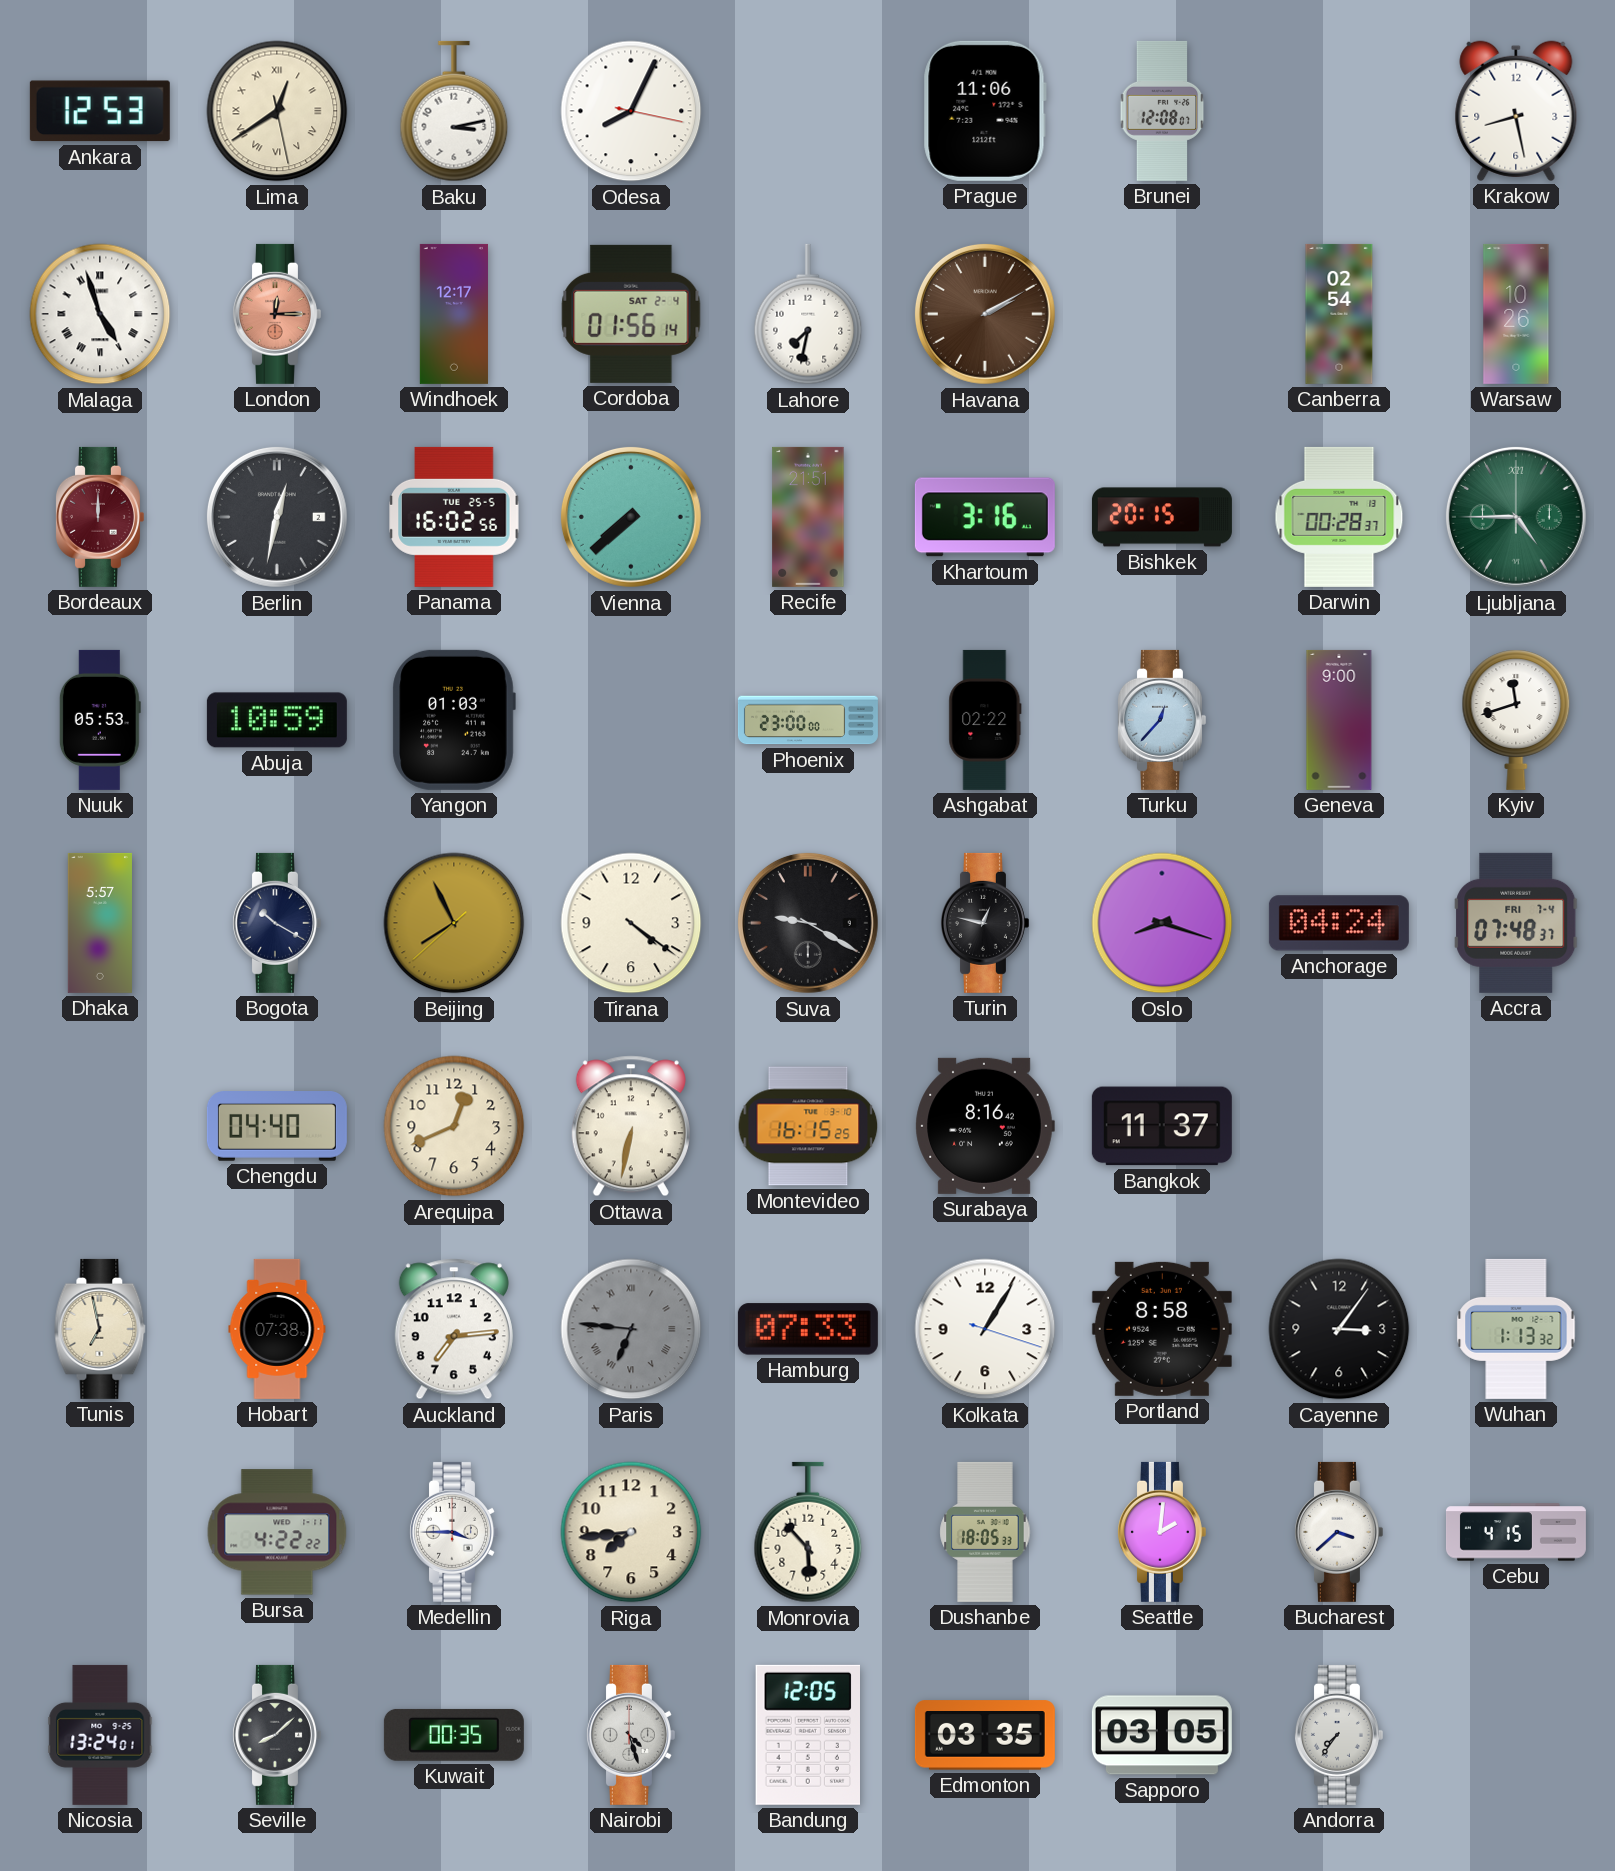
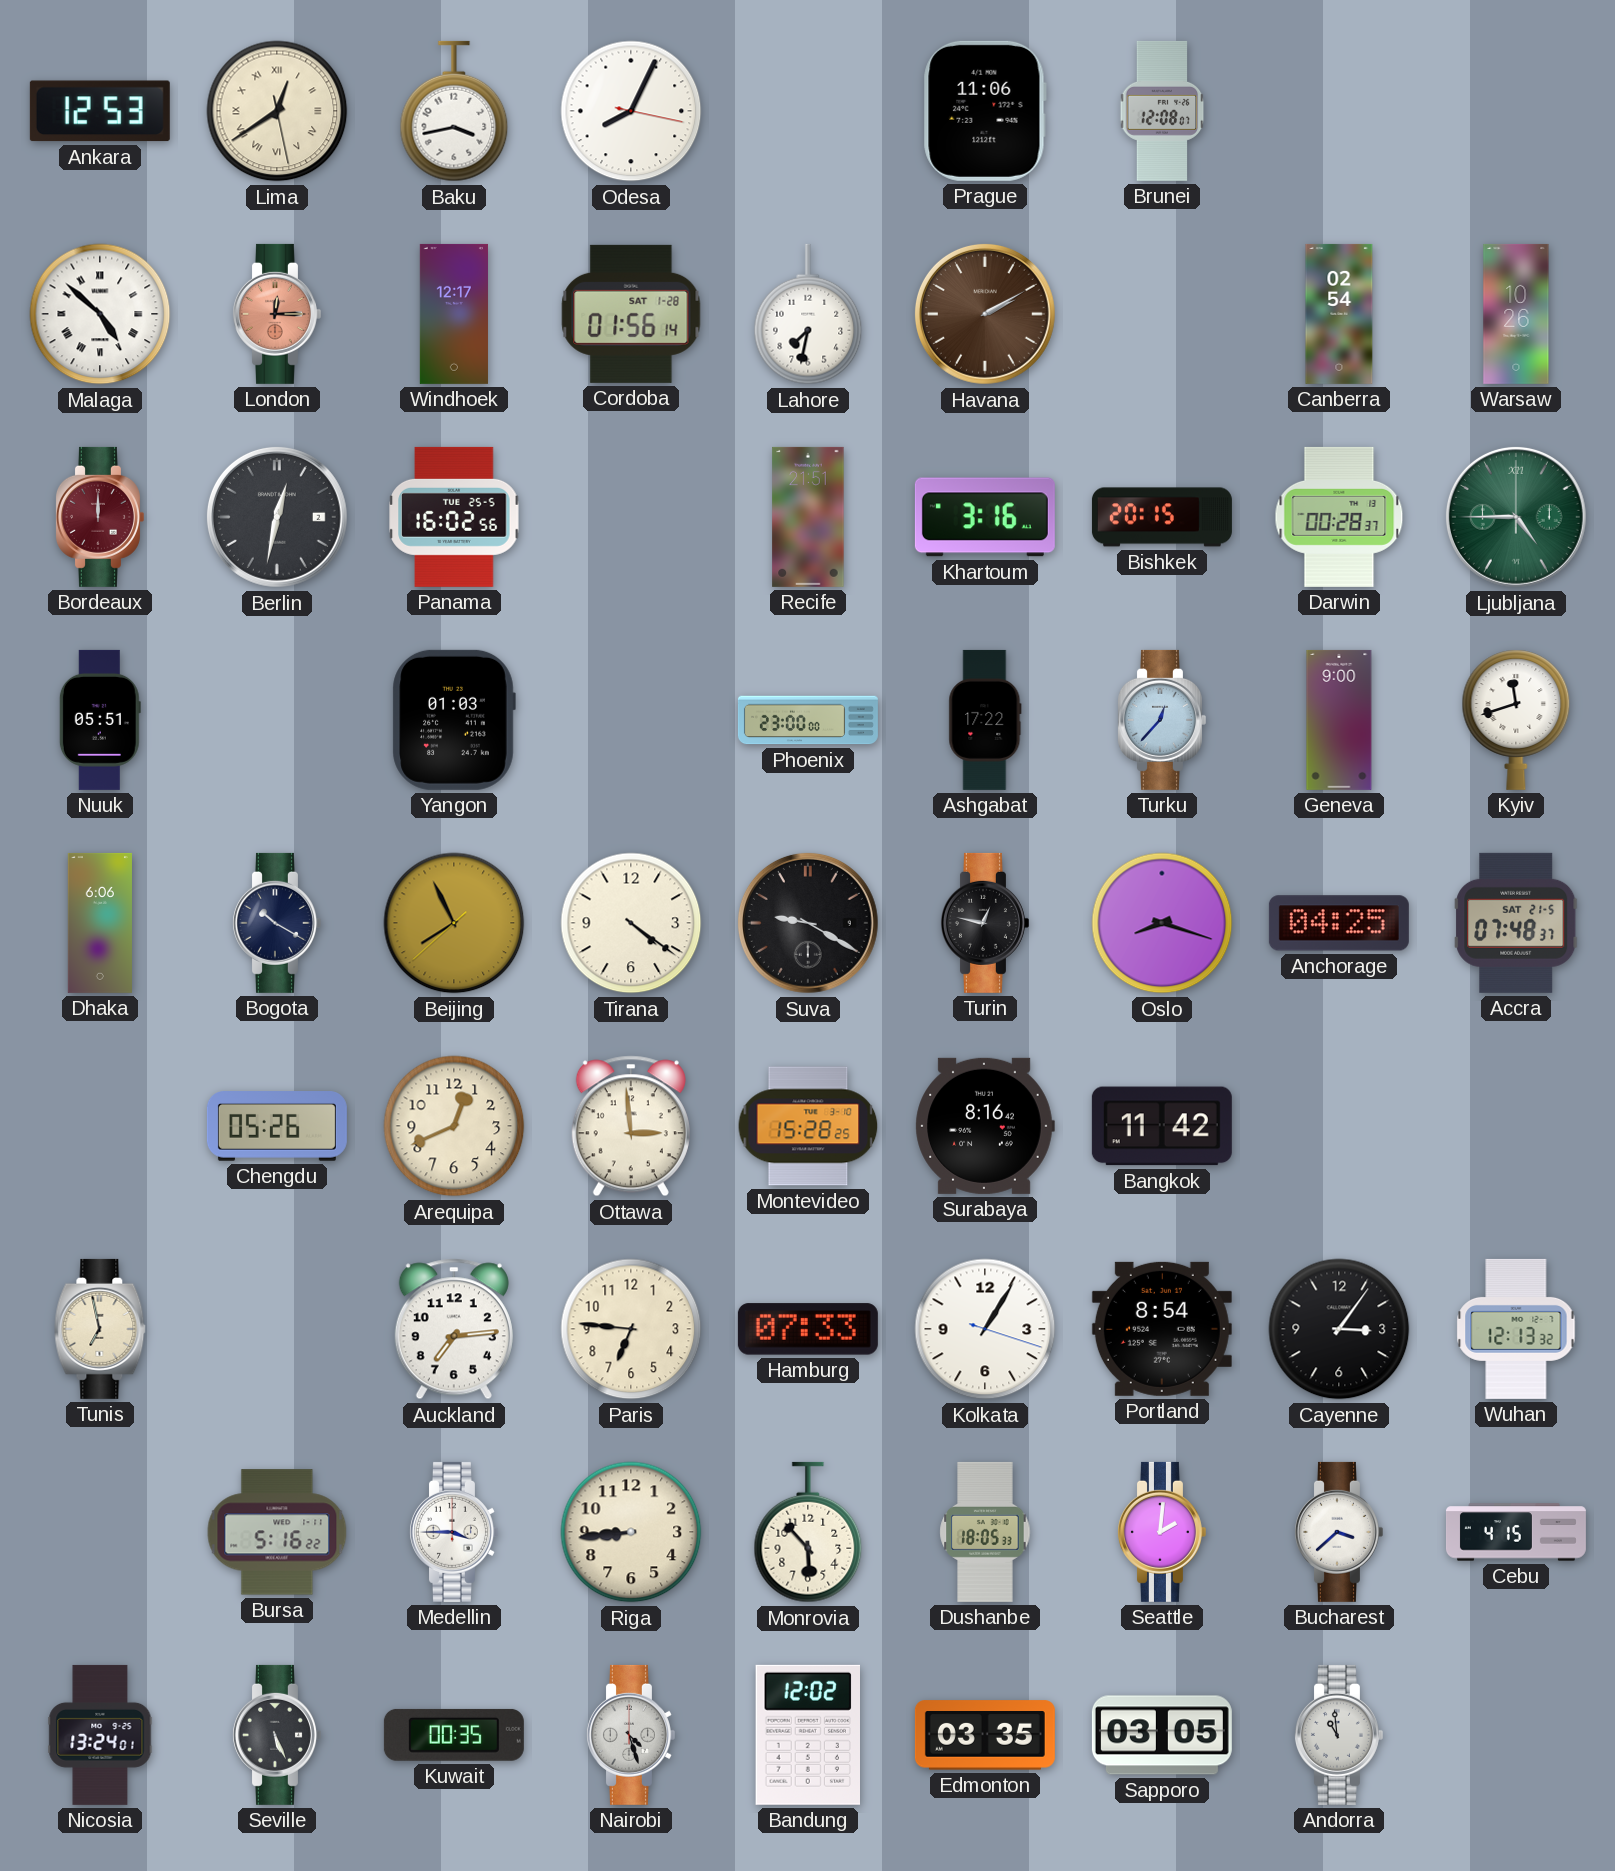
Baku: 3:13 -> 3:43 (454, 111)
Krakow: 8:28 -> none (1516, 111)
Malaga: 4:57 -> 4:52 (100, 314)
Cordoba date: SAT 2-4 -> SAT 1-28 (631, 314)
Vienna: 7:38 -> none (631, 517)
Nuuk: 05:53 -> 05:51 (100, 720)
Abuja: 10:59 -> none (277, 720)
Ashgabat: 02:22 -> 17:22 (985, 720)
Dhaka: 5:57 -> 6:06 (99, 923)
Anchorage: 04:24 -> 04:25 (1339, 923)
Accra date: FRI 7-4 -> SAT 21-5 (1516, 923)
Chengdu: 04:40 -> 05:26 (277, 1126)
Ottawa: 6:32 -> 2:59 (631, 1126)
Montevideo: 16:15 -> 15:28 (808, 1126)
Bangkok: 11:37 -> 11:42 (1162, 1126)
Hobart: 07:38 -> none (277, 1329)
Paris dial: grey -> cream (631, 1329)
Paris numerals: Roman -> Arabic (631, 1329)
Portland: 8:58 -> 8:54 (1162, 1329)
Wuhan: 1:13 -> 12:13 (1516, 1329)
Bursa: 4:22 -> 5:16 (277, 1532)
Riga: 7:44 -> 8:44 (631, 1532)
Seville: 8:08 -> 5:26 (276, 1735)
Bandung: 12:05 -> 12:02 (807, 1735)
Andorra: 7:36 -> 10:59 (1338, 1735)
